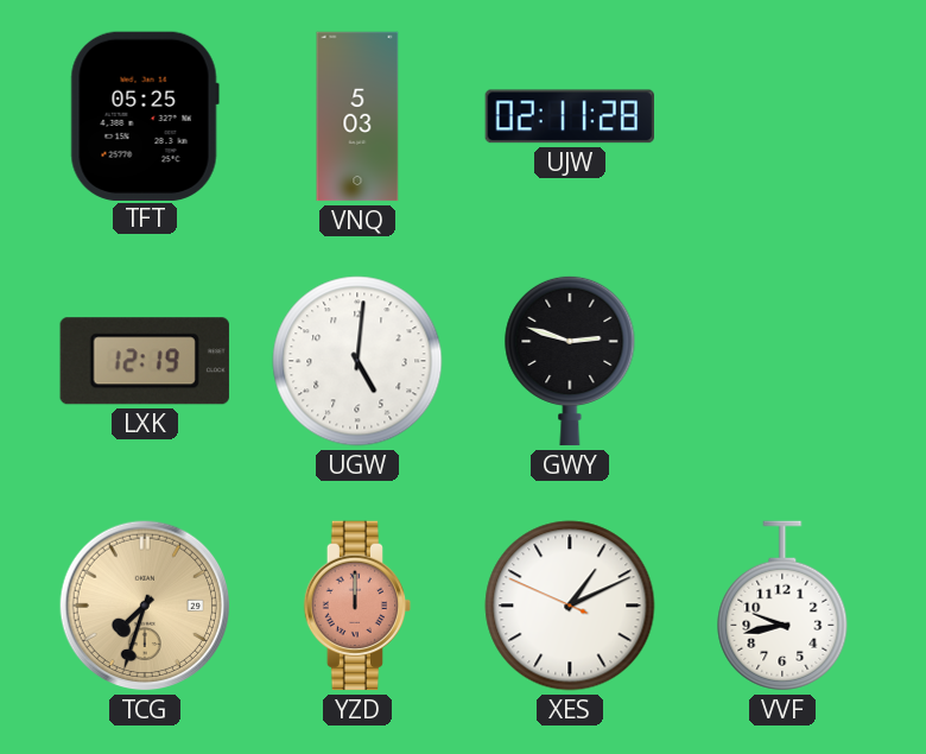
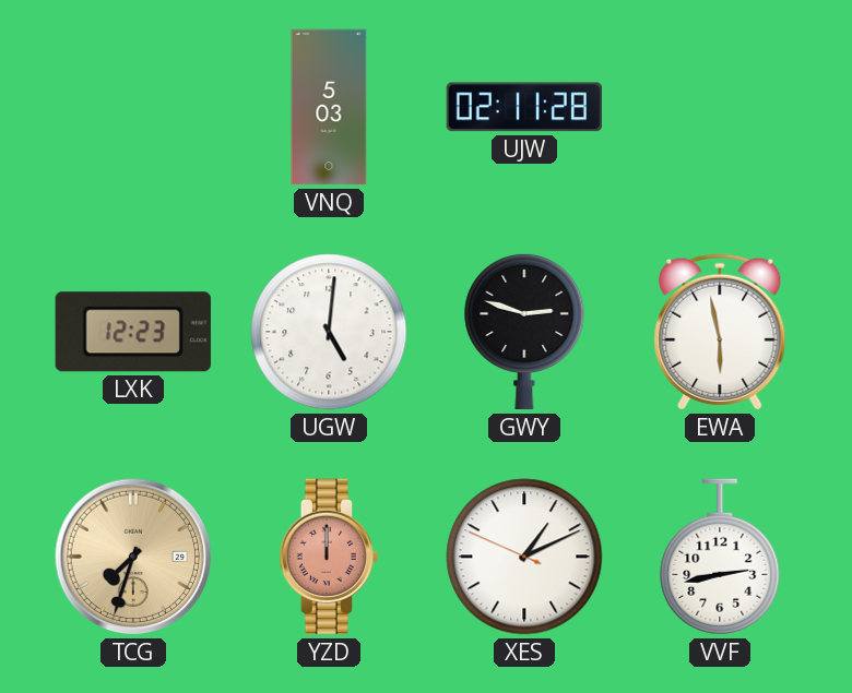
TFT: 05:25 -> none (145, 115)
LXK: 12:19 -> 12:23 (133, 332)
EWA: none -> 5:58 (720, 332)
VVF: 9:43 -> 2:43 (720, 557)
